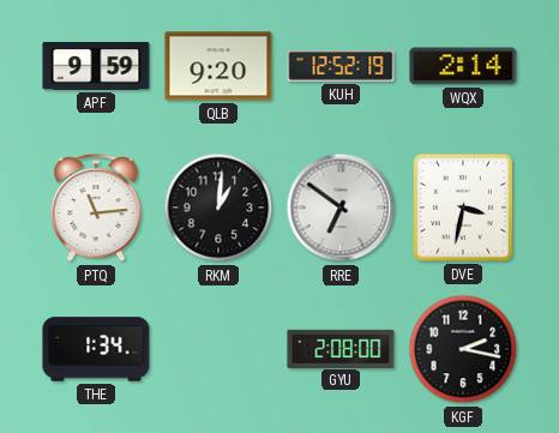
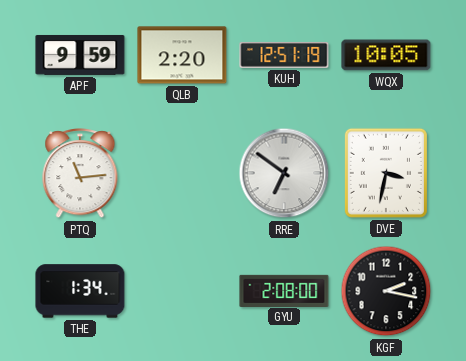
QLB: 9:20 -> 2:20 (182, 55)
KUH: 12:52 -> 12:51 (284, 55)
WQX: 2:14 -> 10:05 (386, 55)
RKM: 1:01 -> none (218, 208)
